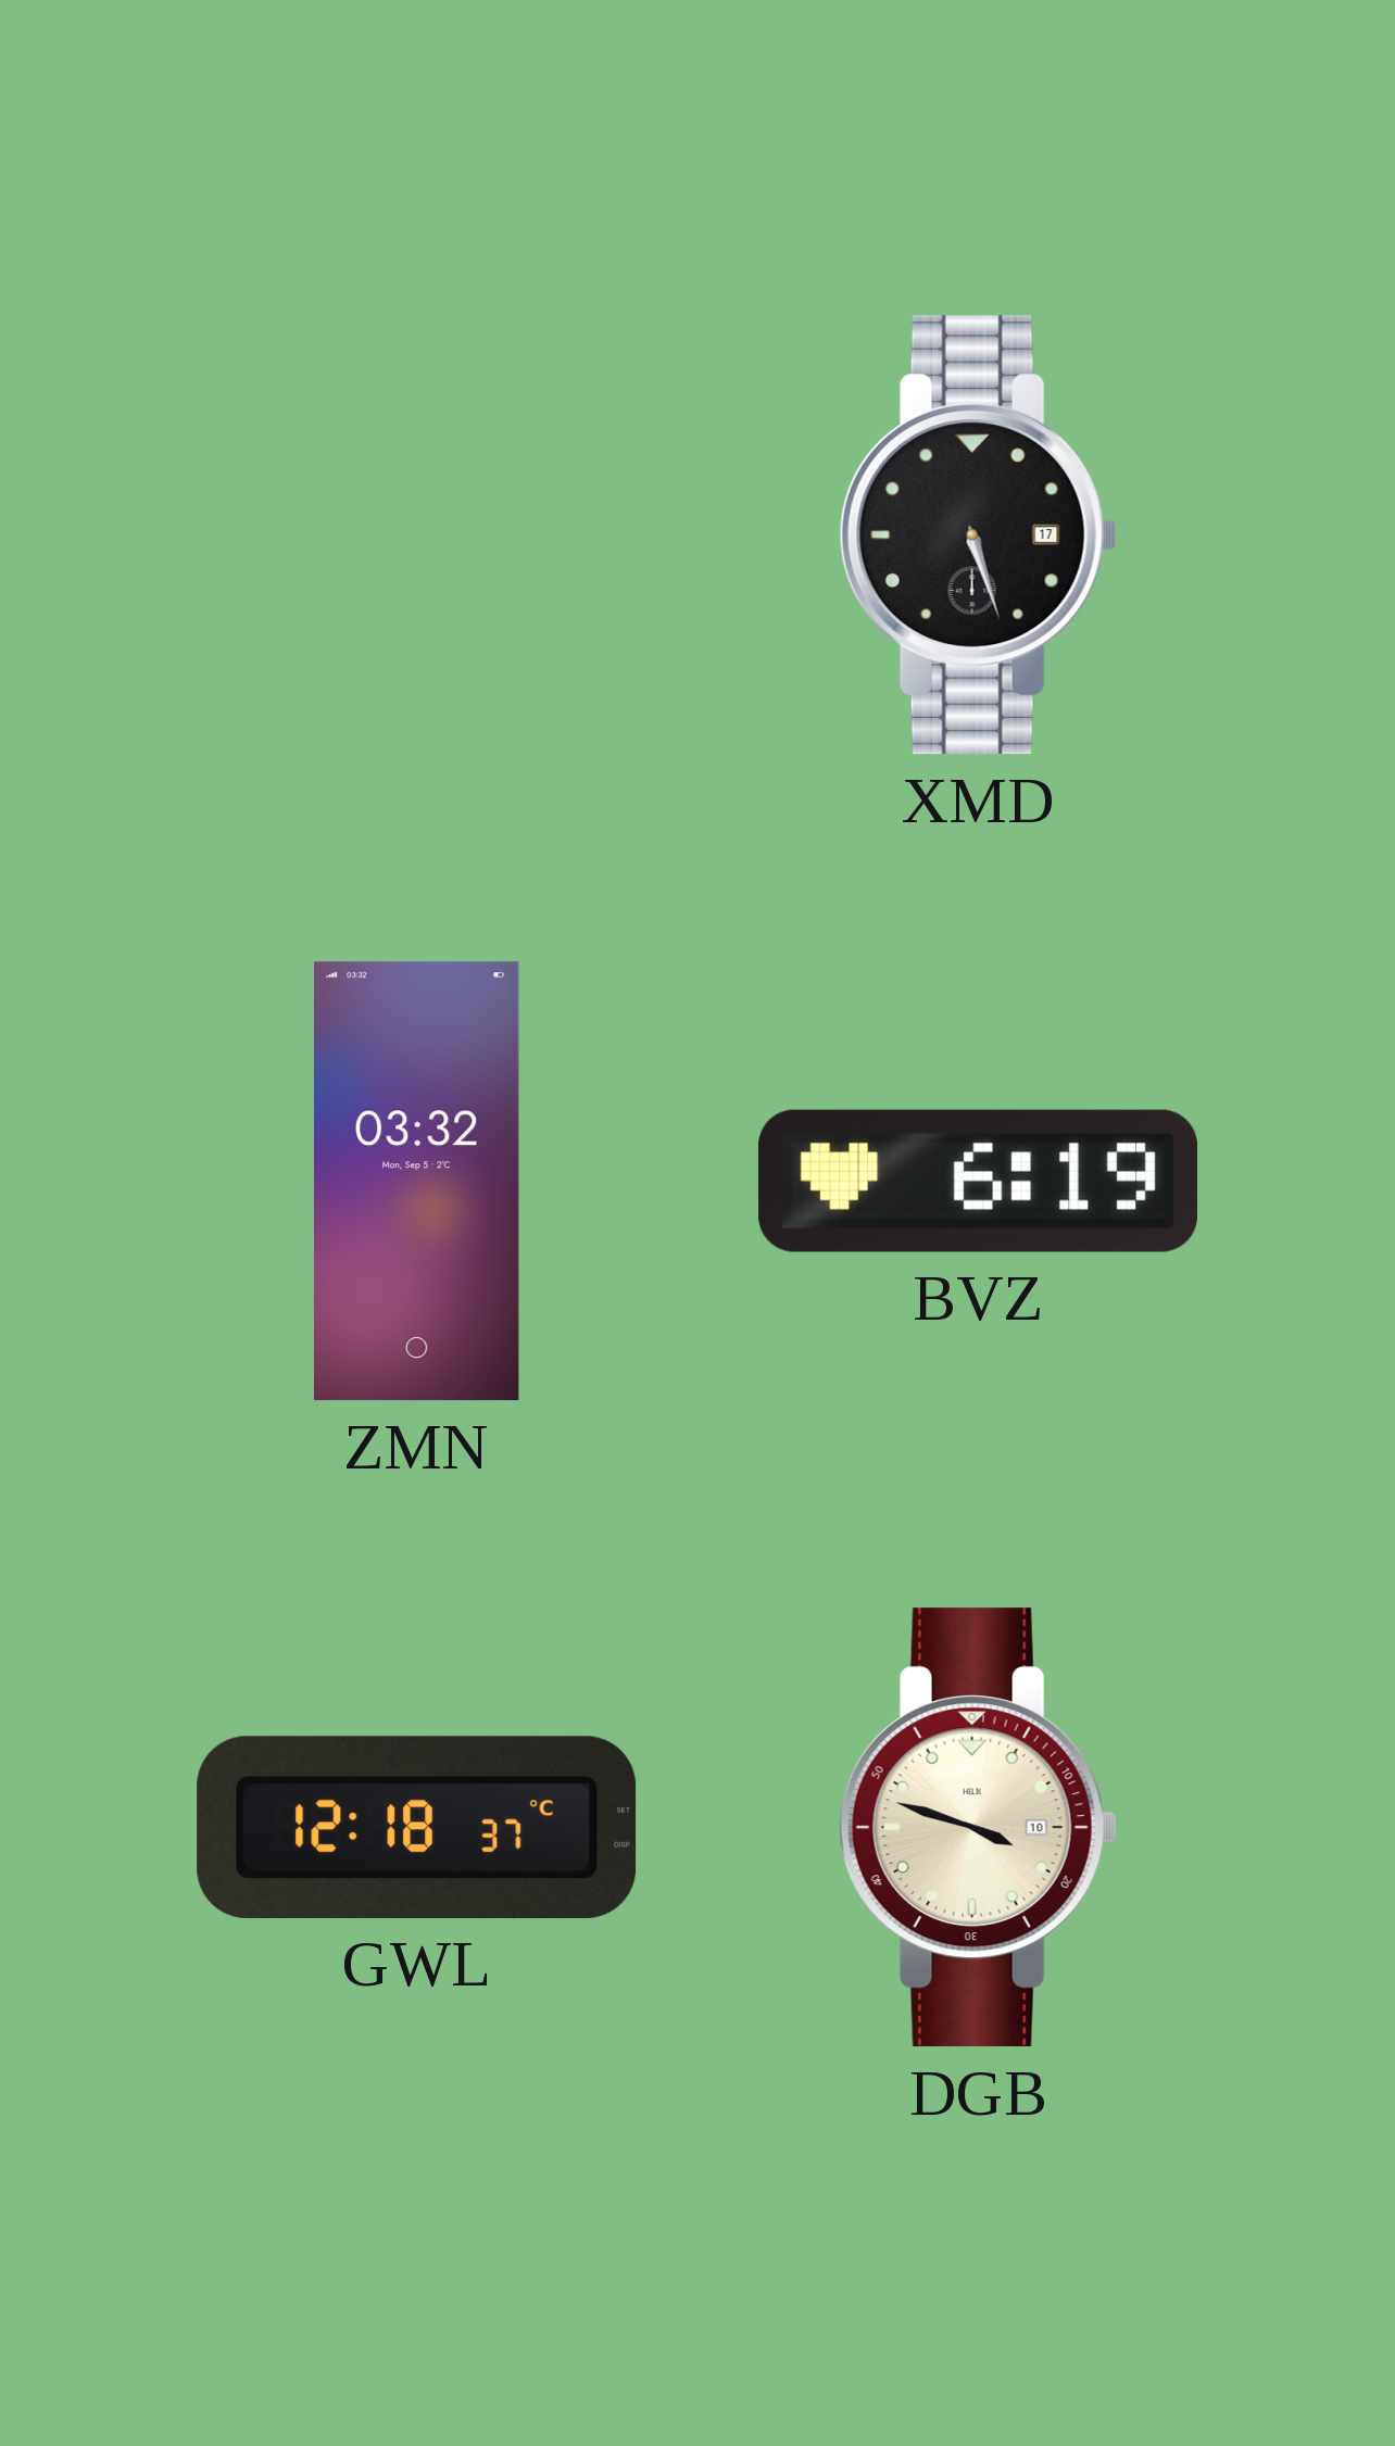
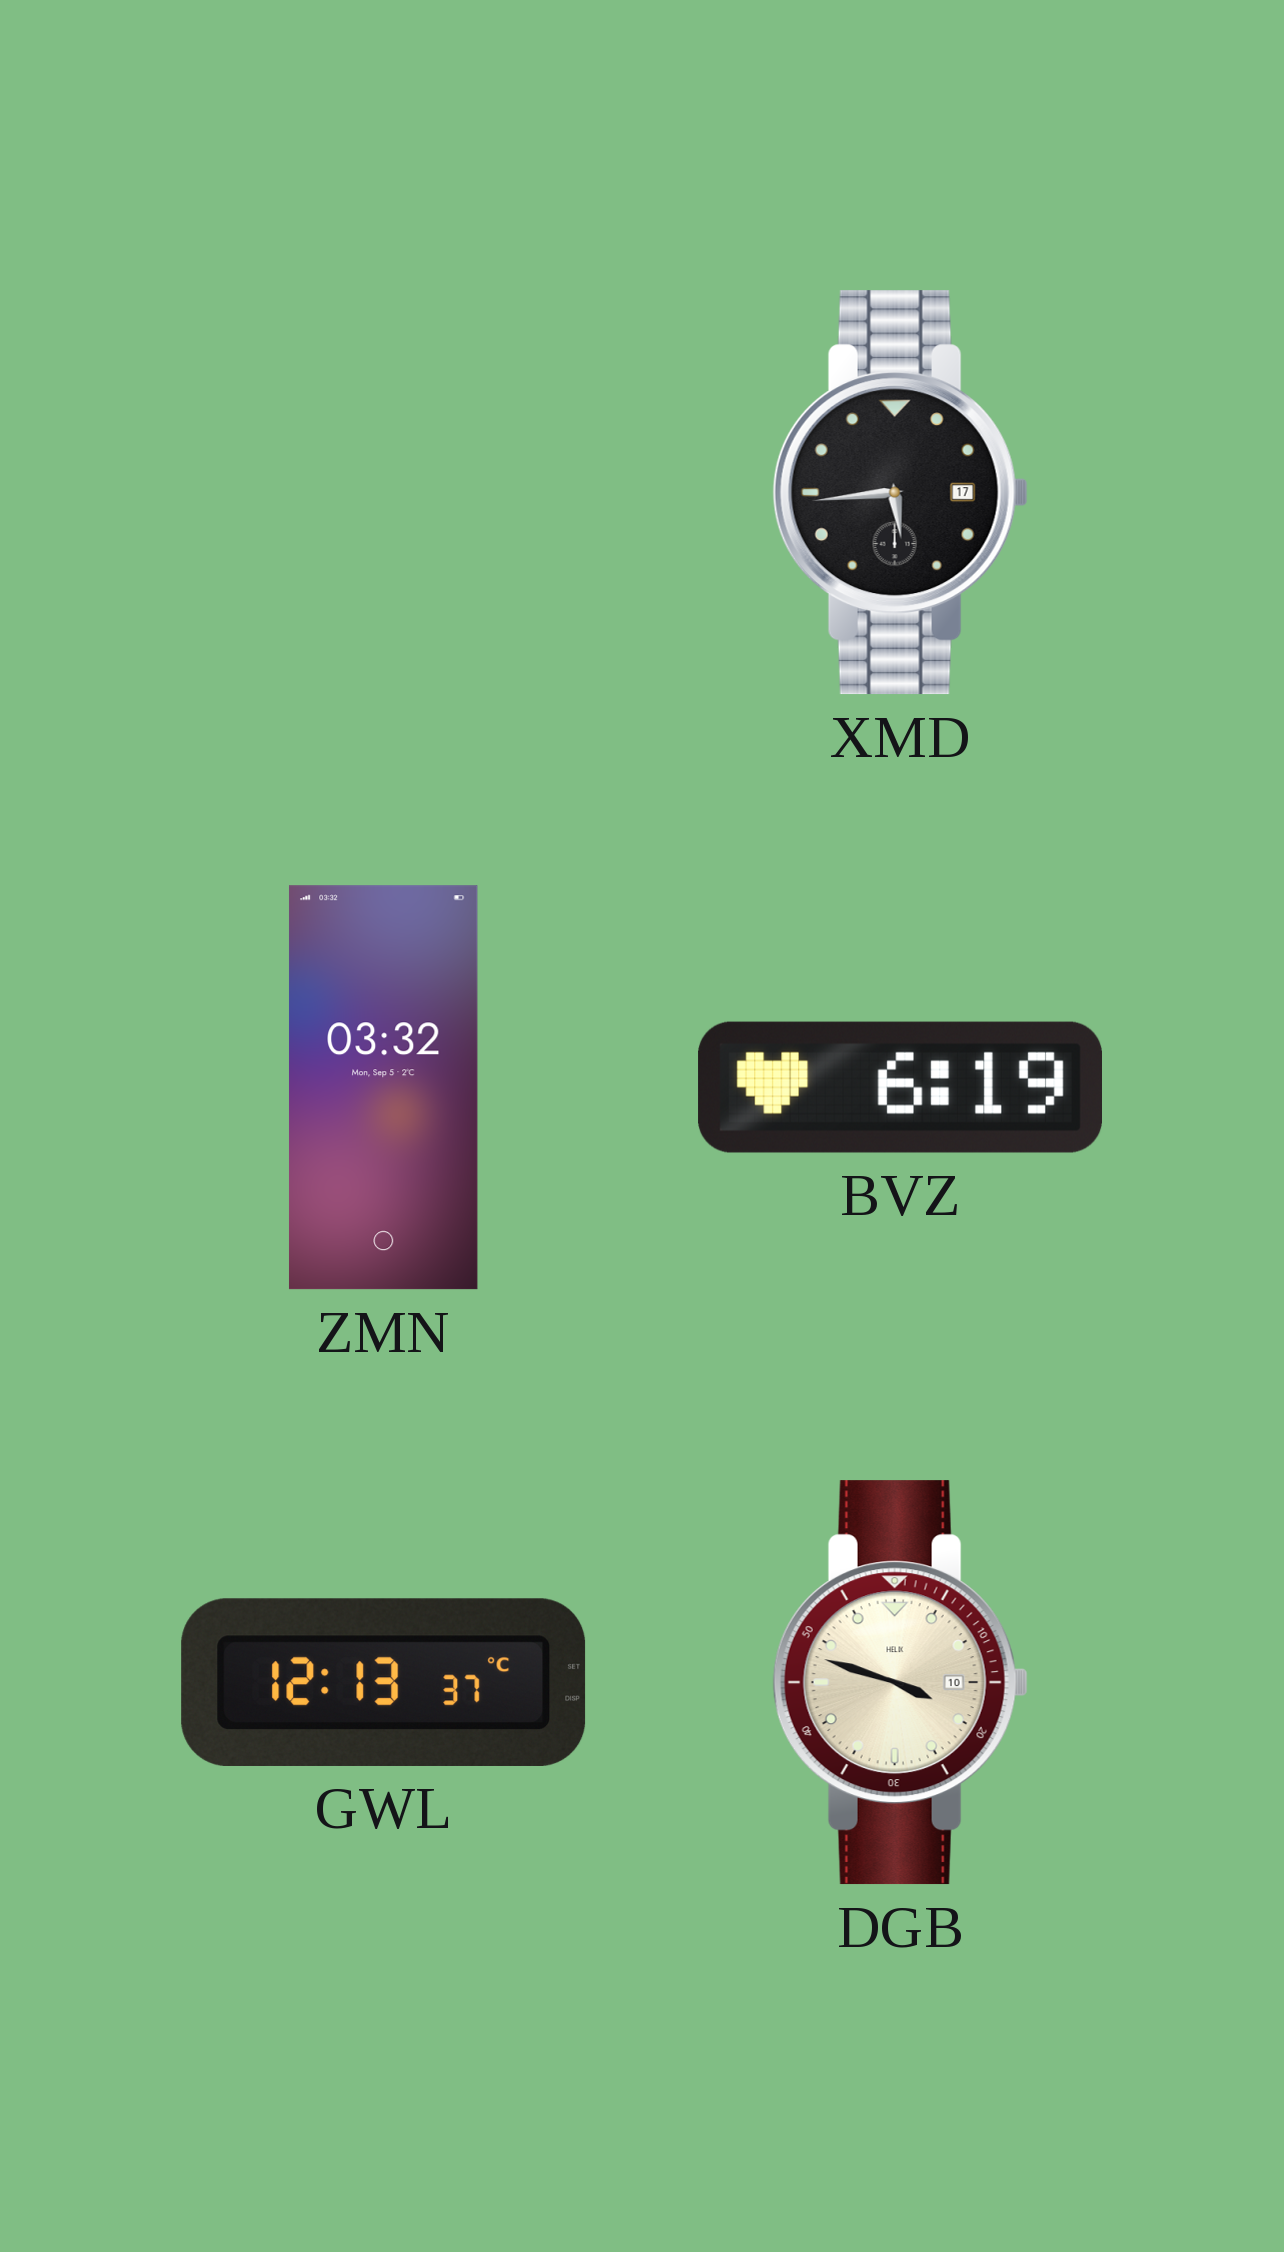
XMD: 5:27 -> 5:44 (900, 493)
GWL: 12:18 -> 12:13 (384, 1682)
